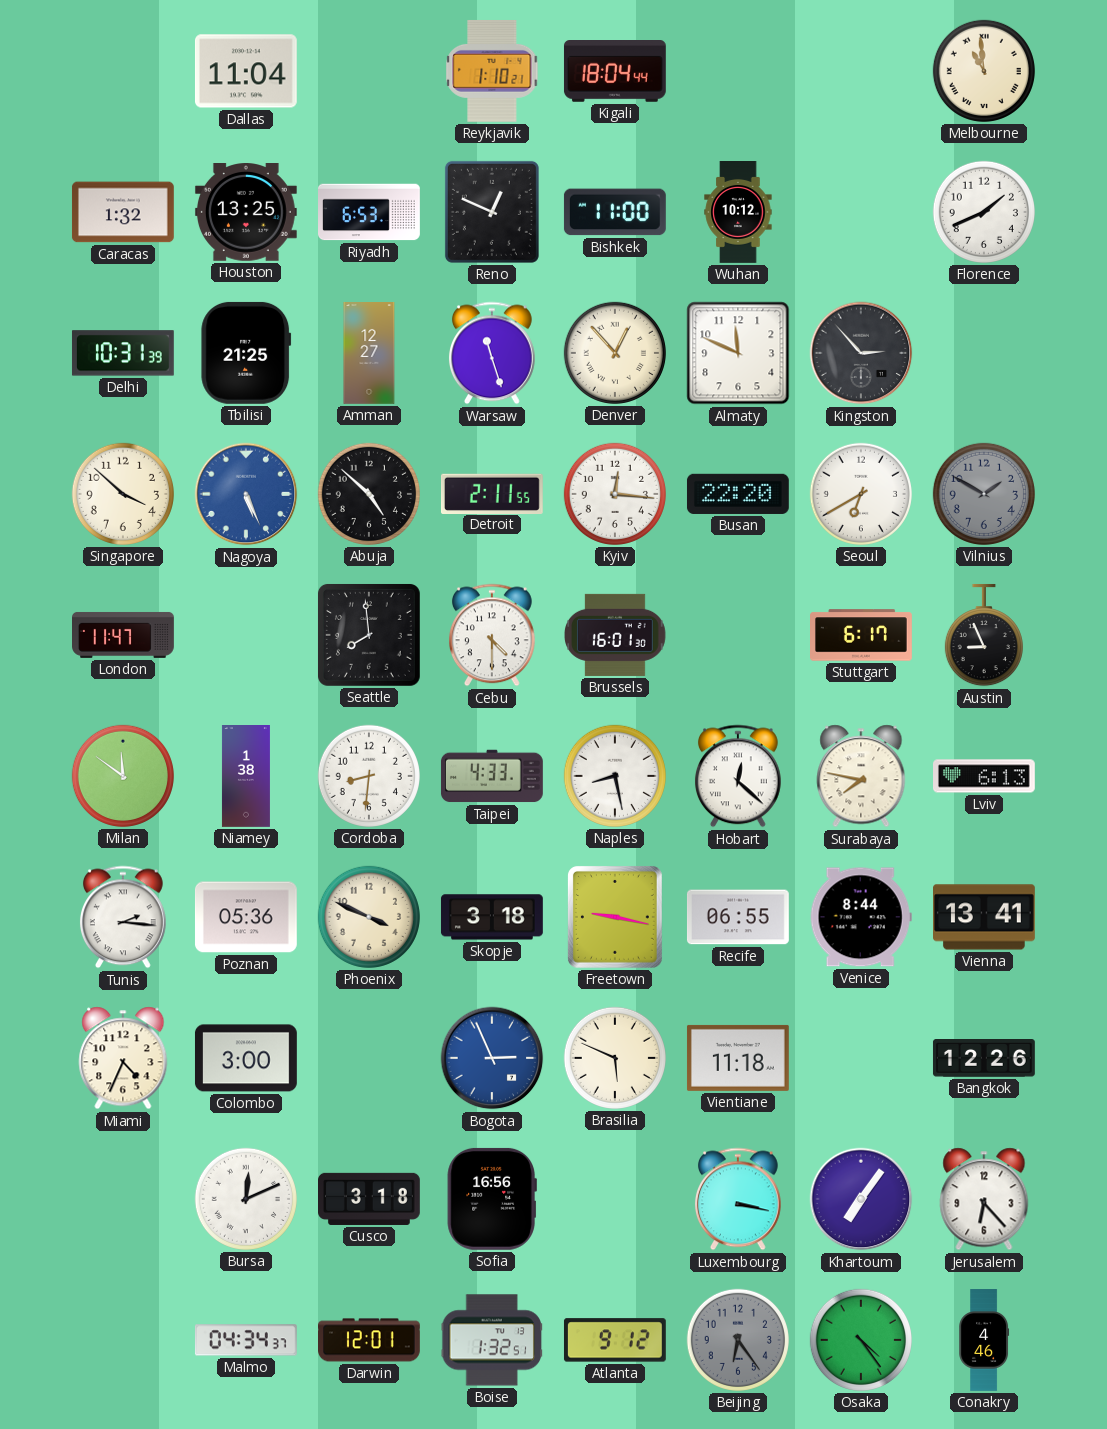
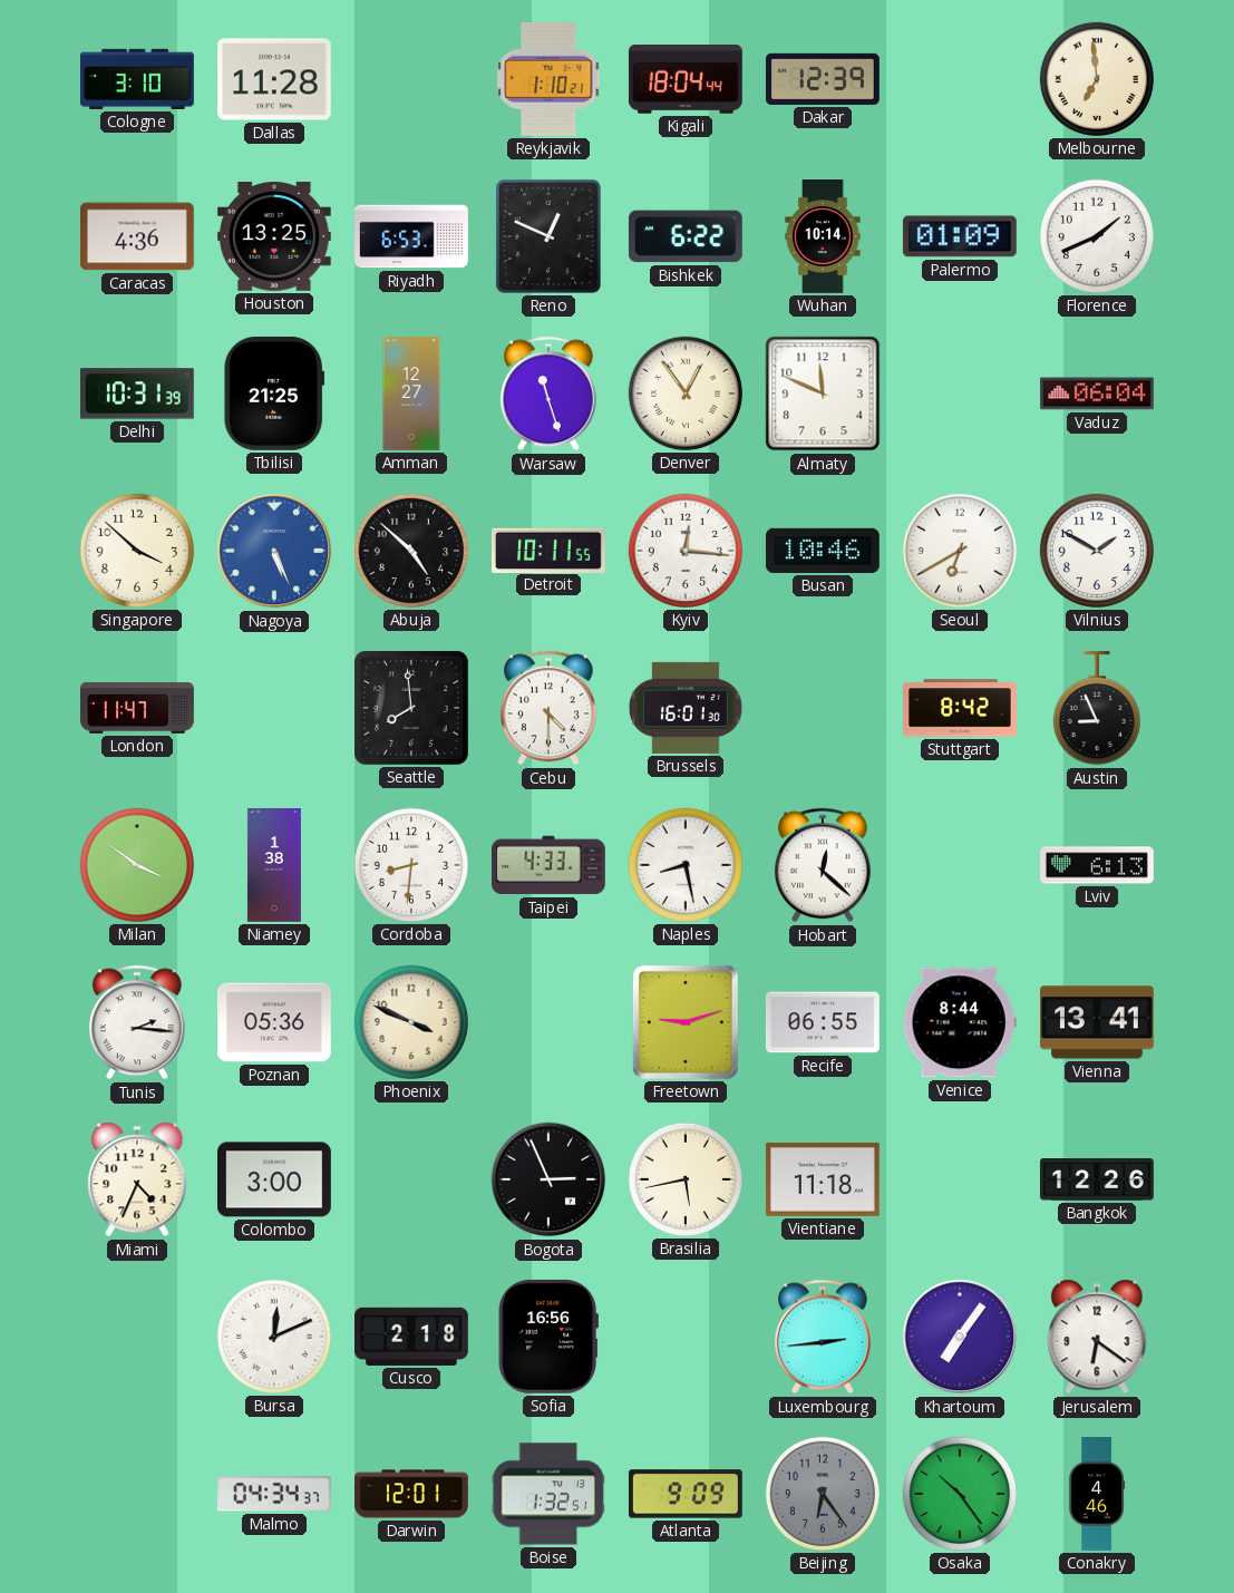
Cologne: none -> 3:10 (137, 79)
Dallas: 11:04 -> 11:28 (274, 79)
Dakar: none -> 12:39 (823, 79)
Melbourne: 10:59 -> 6:59 (1097, 79)
Caracas: 1:32 -> 4:36 (137, 236)
Bishkek: 11:00 -> 6:22 (686, 236)
Wuhan: 10:12 -> 10:14 (823, 237)
Palermo: none -> 01:09 (960, 236)
Denver: 12:53 -> 12:54 (686, 394)
Kingston: 2:53 -> none (861, 353)
Vaduz: none -> 06:04 (1098, 394)
Detroit: 2:11 -> 10:11 (548, 550)
Busan: 22:20 -> 10:46 (823, 551)
Vilnius dial: grey -> white (1097, 551)
Stuttgart: 6:17 -> 8:42 (961, 708)
Milan: 11:51 -> 3:51 (137, 865)
Surabaya: 7:47 -> none (861, 776)
Skopje: 3:18 -> none (492, 917)
Freetown: 9:17 -> 9:12 (686, 1022)
Bogota dial: blue -> black (548, 1179)
Brasilia: 5:49 -> 5:43 (686, 1179)
Cusco: 3:18 -> 2:18 (412, 1337)
Luxembourg: 3:17 -> 2:44 (823, 1337)
Jerusalem: 6:23 -> 6:21 (1097, 1337)
Atlanta: 9:12 -> 9:09 (686, 1494)
Osaka: 4:24 -> 10:24 (960, 1494)
